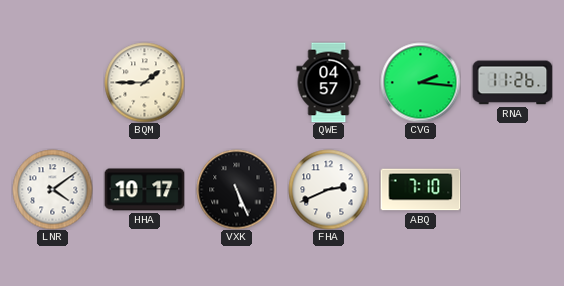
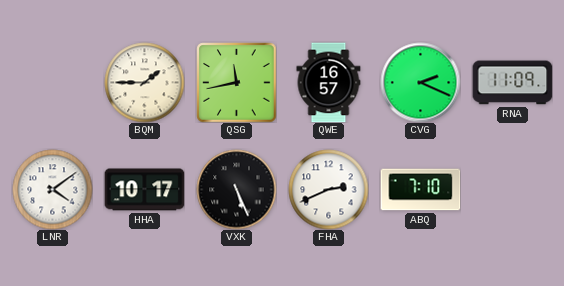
QSG: none -> 11:43 (236, 82)
QWE: 04:57 -> 16:57 (329, 82)
CVG: 2:16 -> 2:19 (420, 82)
RNA: 11:26 -> 11:09 (512, 83)
